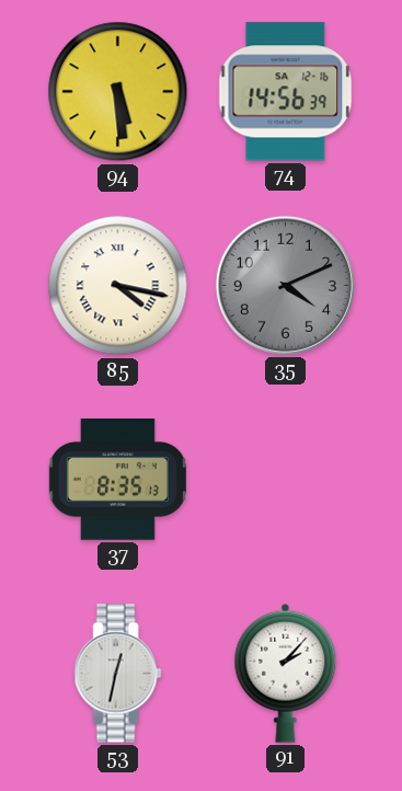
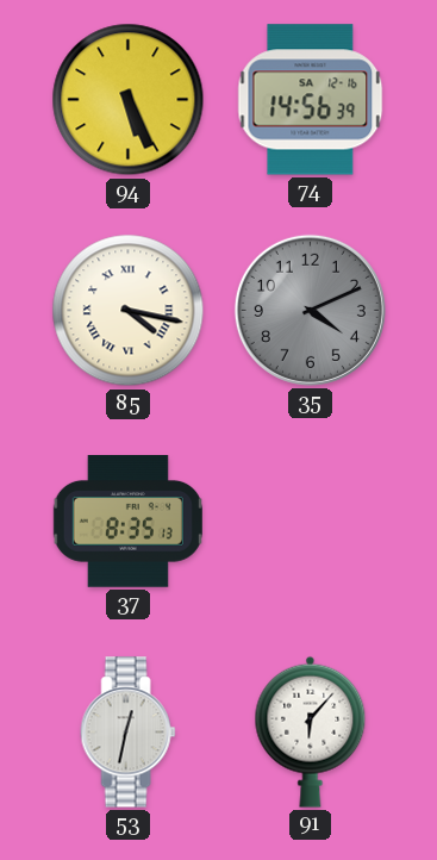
94: 5:29 -> 5:26 (129, 100)
91: 2:07 -> 6:07 (311, 731)
